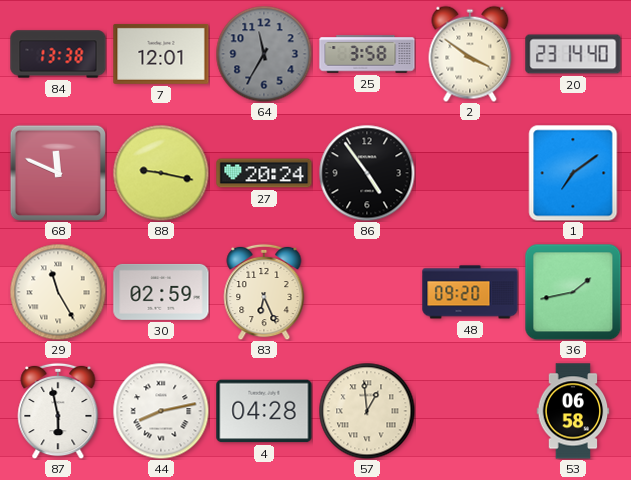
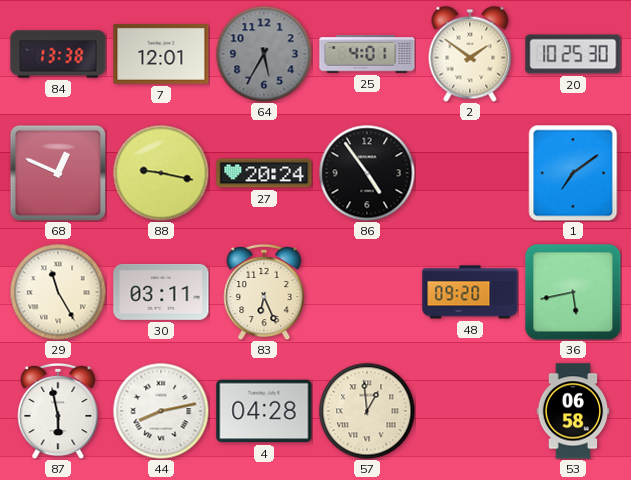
64: 11:35 -> 5:35 (264, 54)
25: 3:58 -> 4:01 (367, 54)
2: 3:51 -> 1:51 (470, 54)
20: 23:14 -> 10:25 (573, 54)
68: 11:49 -> 12:49 (57, 172)
30: 02:59 -> 03:11 (161, 292)
36: 1:43 -> 5:43 (573, 292)
